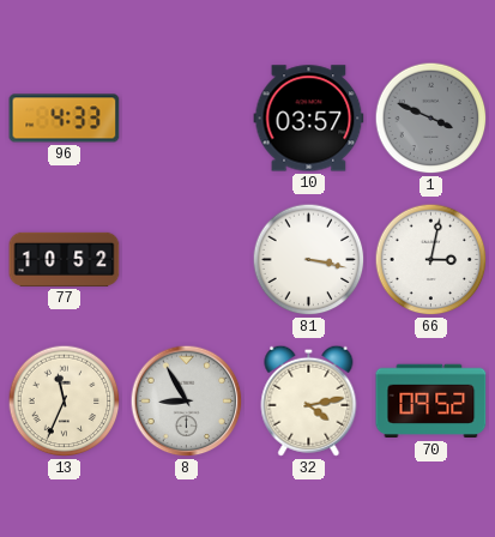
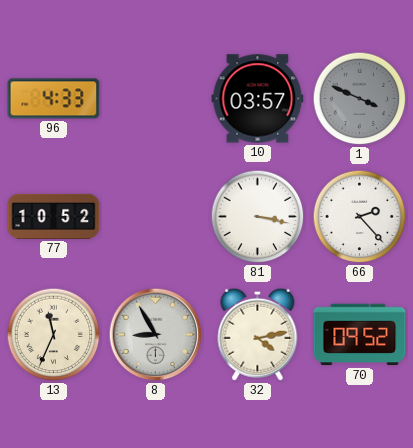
66: 3:02 -> 2:23 (360, 217)
